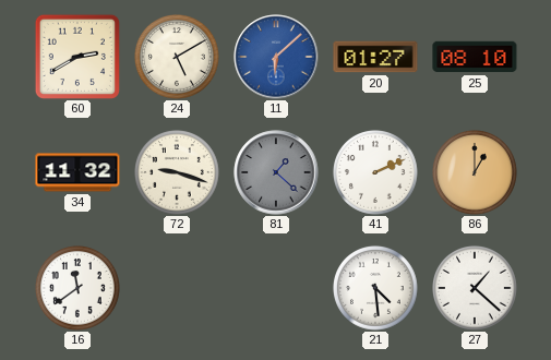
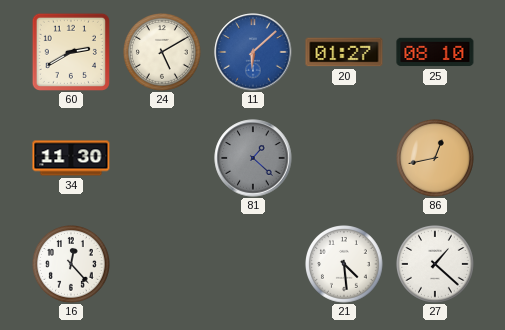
34: 11:32 -> 11:30 (71, 158)
72: 9:18 -> none (178, 173)
41: 2:11 -> none (376, 173)
86: 1:00 -> 12:43 (436, 159)
16: 11:39 -> 12:23 (72, 265)
